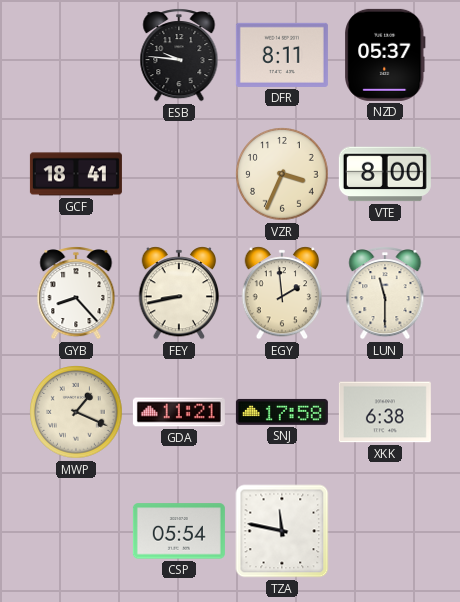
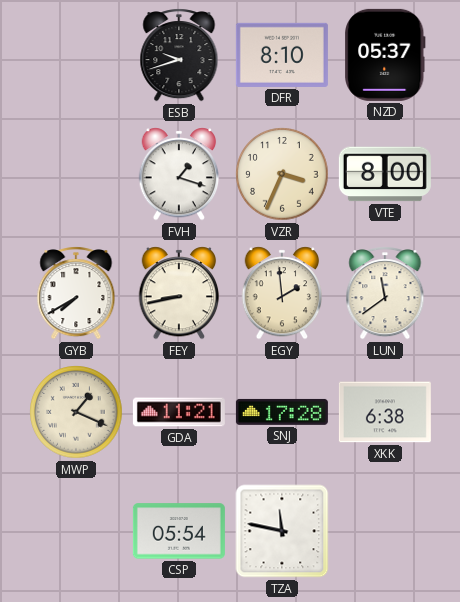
ESB: 9:46 -> 9:42 (179, 55)
DFR: 8:11 -> 8:10 (282, 55)
GCF: 18:41 -> none (76, 174)
FVH: none -> 1:18 (179, 174)
GYB: 8:23 -> 7:40 (76, 293)
LUN: 11:30 -> 11:39 (385, 293)
SNJ: 17:58 -> 17:28 (282, 412)
